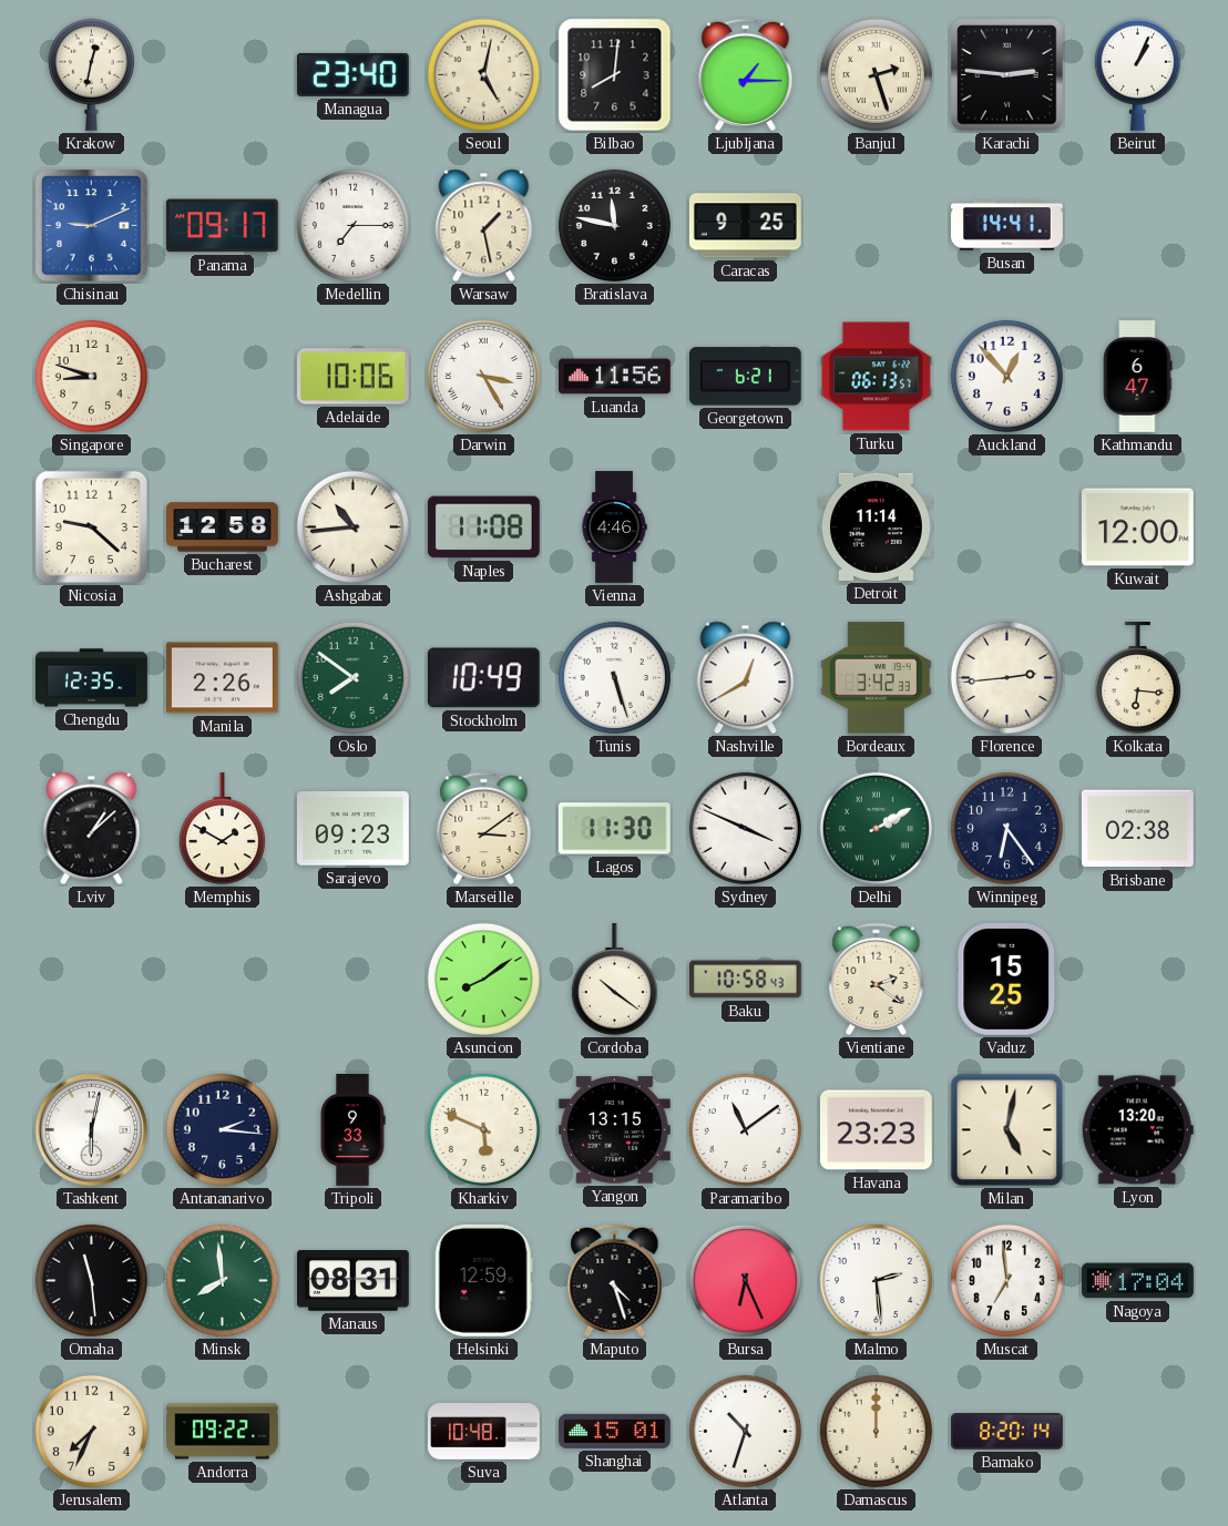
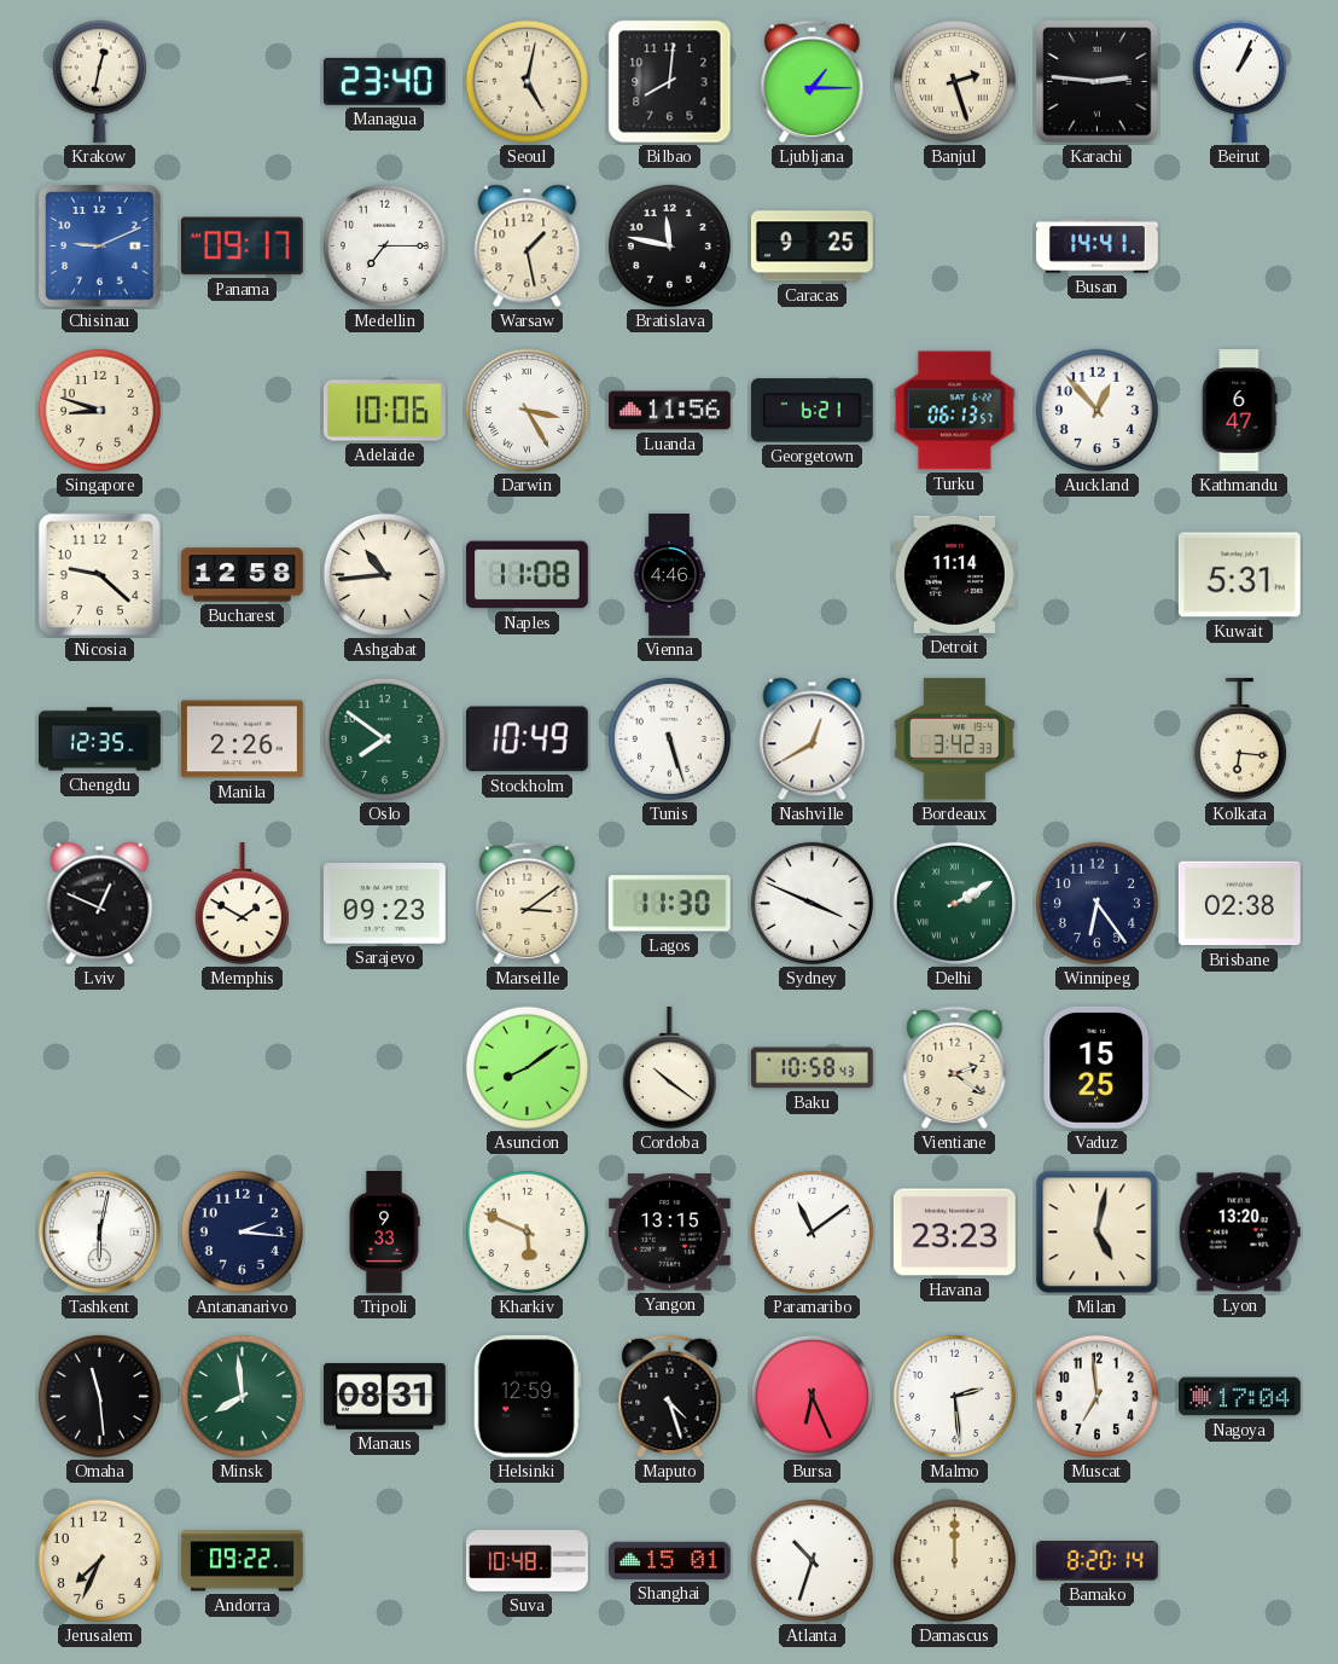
Kuwait: 12:00 -> 5:31 (1239, 575)
Florence: 2:44 -> none (1006, 677)
Lviv: 1:08 -> 12:49 (100, 904)
